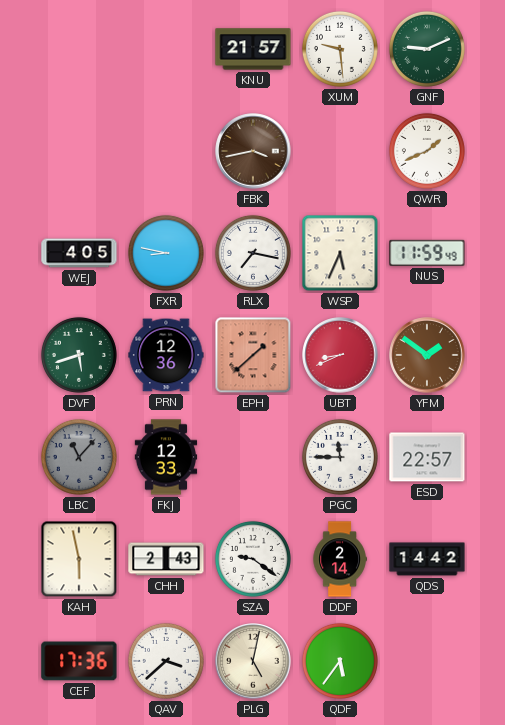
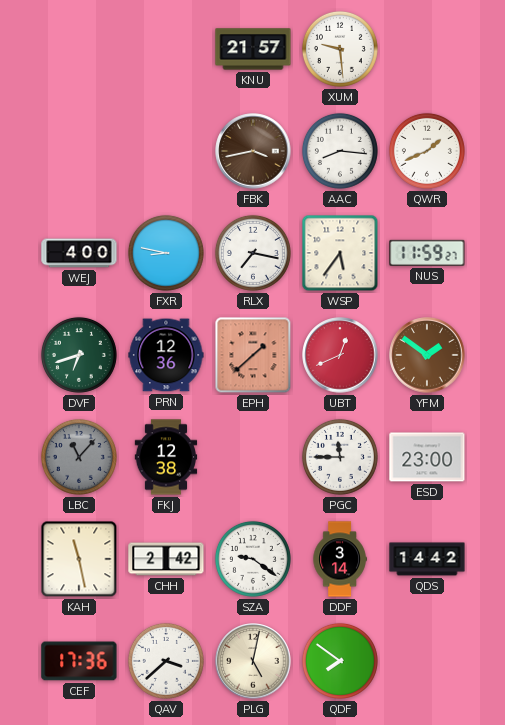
GNF: 9:11 -> none (427, 49)
AAC: none -> 8:16 (340, 151)
WEJ: 4:05 -> 4:00 (79, 253)
WSP: 5:34 -> 5:36 (340, 253)
NUS: 11:59:49 -> 11:59:27 (427, 253)
DVF: 5:42 -> 6:42 (79, 355)
UBT: 8:41 -> 12:41 (340, 355)
FKJ: 12:33 -> 12:38 (166, 457)
ESD: 22:57 -> 23:00 (427, 457)
KAH: 5:58 -> 11:28 (79, 559)
CHH: 2:43 -> 2:42 (166, 559)
DDF: 2:14 -> 3:14 (340, 559)
QDF: 5:36 -> 7:51 (340, 661)
